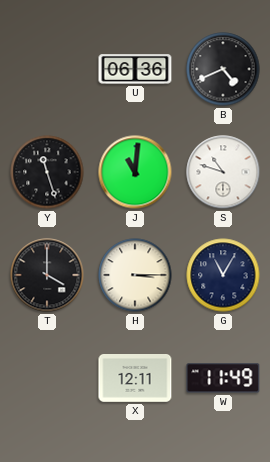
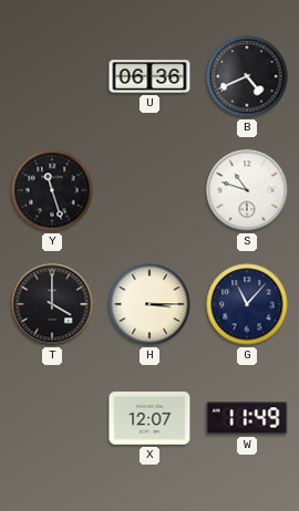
J: 11:01 -> none (135, 172)
G: 11:05 -> 11:07 (247, 304)
X: 12:11 -> 12:07 (149, 419)
